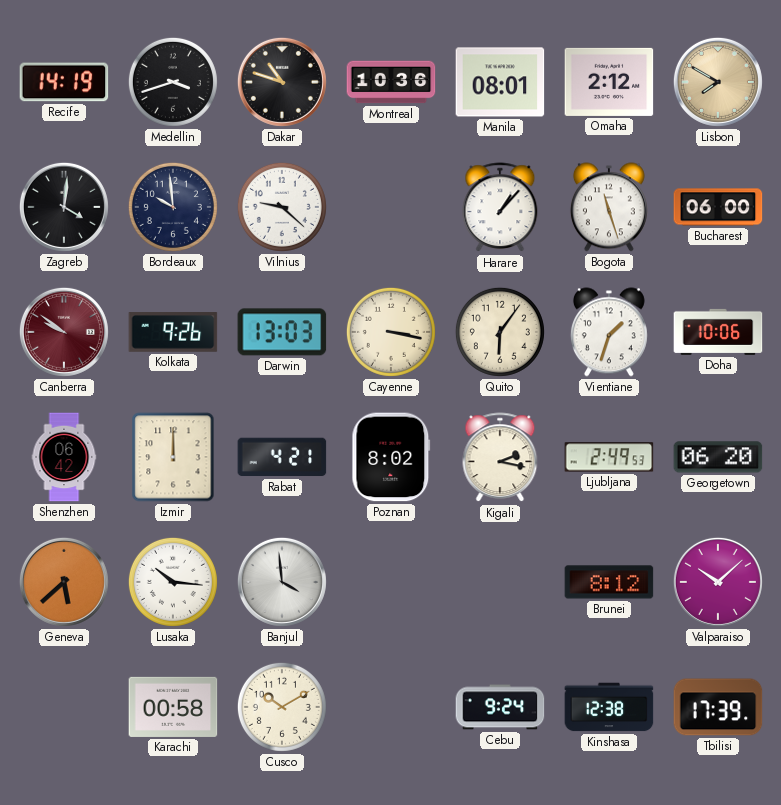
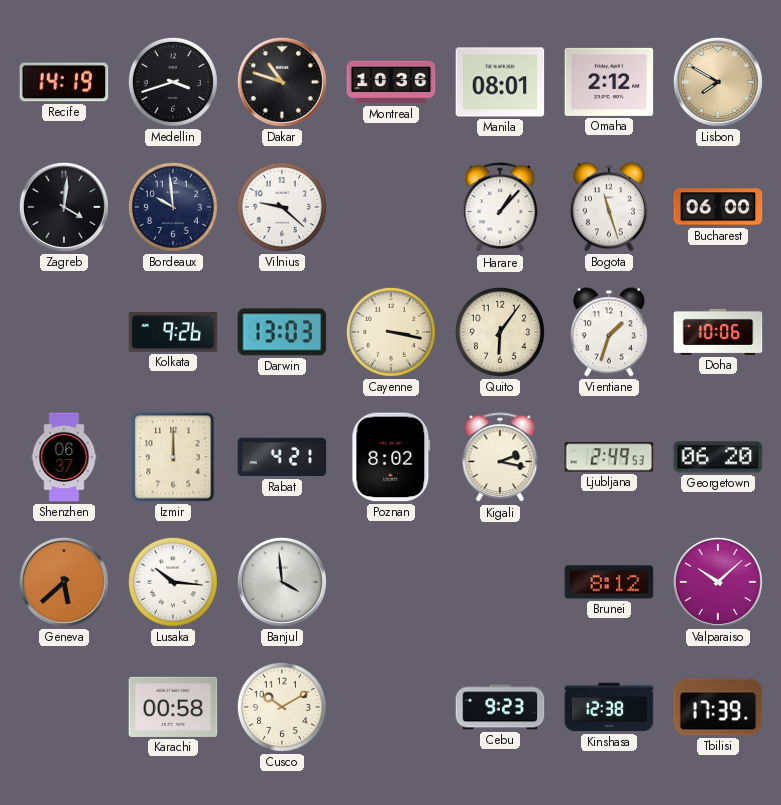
Canberra: 9:51 -> none (64, 332)
Shenzhen: 06:42 -> 06:37 (64, 457)
Cebu: 9:24 -> 9:23 (500, 707)
